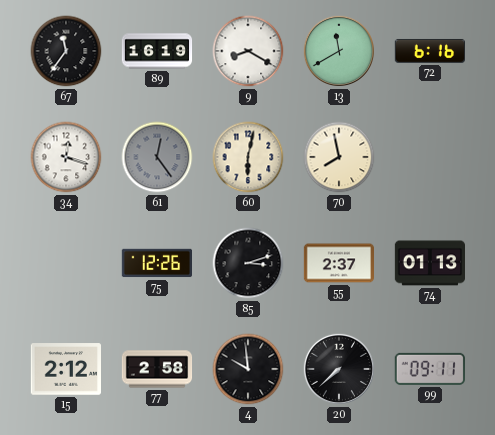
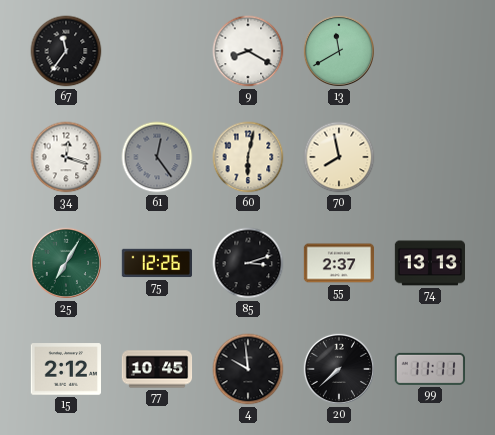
89: 16:19 -> none (157, 51)
72: 6:16 -> none (429, 51)
25: none -> 7:05 (66, 263)
74: 01:13 -> 13:13 (429, 263)
77: 2:58 -> 10:45 (157, 369)
99: 09:11 -> 11:11 (430, 369)
